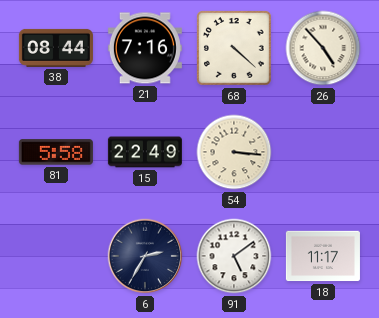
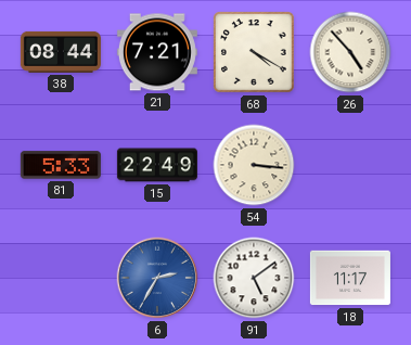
21: 7:16 -> 7:21 (157, 52)
68: 4:22 -> 4:20 (255, 53)
81: 5:58 -> 5:33 (61, 165)
6 dial: navy -> blue (157, 278)
